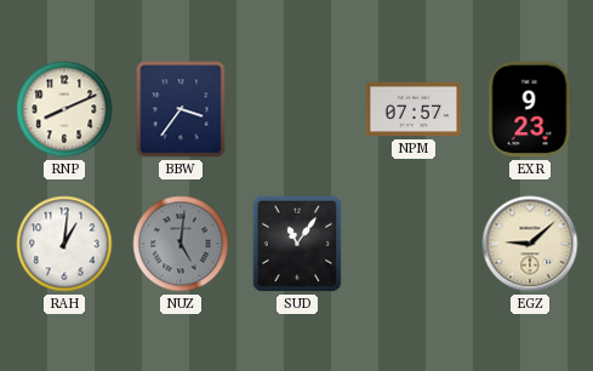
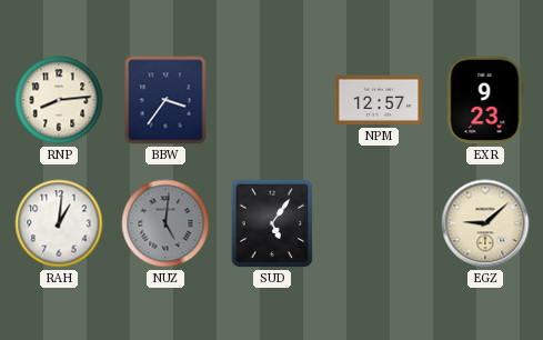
RNP: 8:11 -> 8:14 (59, 100)
NPM: 07:57 -> 12:57 (379, 100)
SUD: 11:06 -> 5:06 (272, 223)
